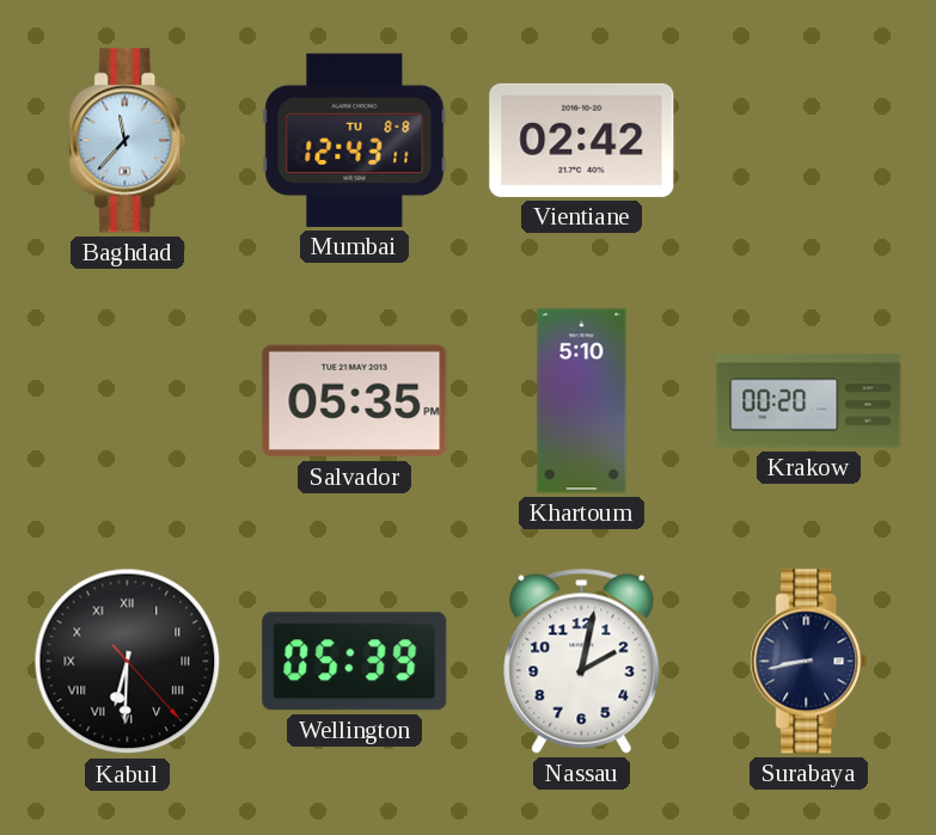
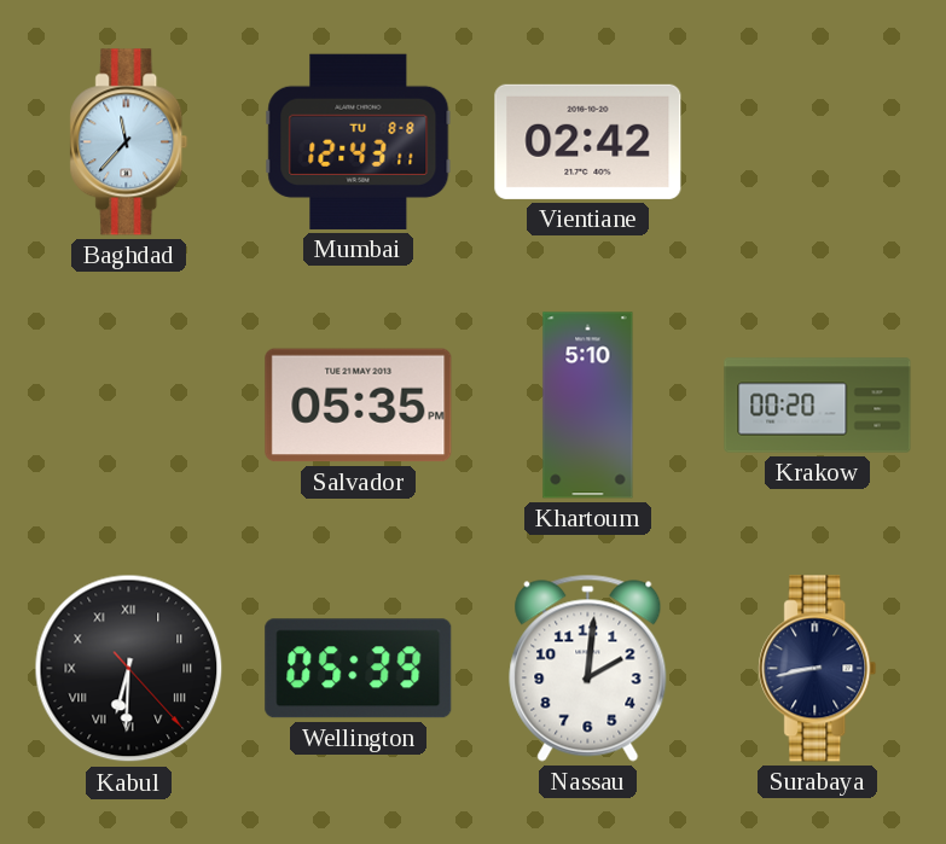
Nassau: 2:02 -> 2:01 (588, 668)
